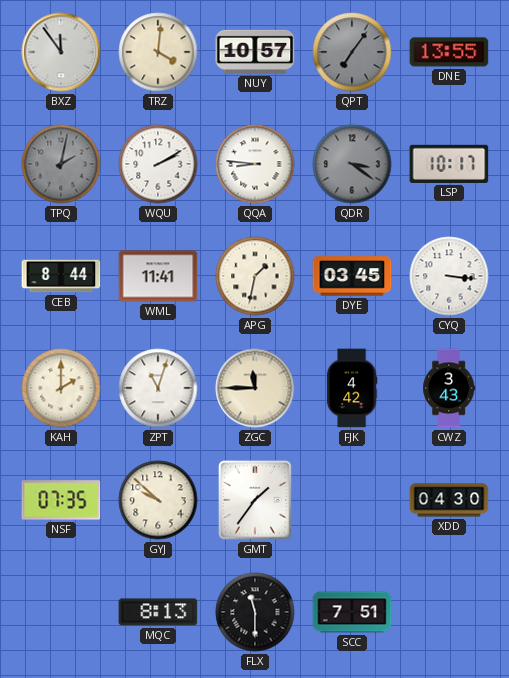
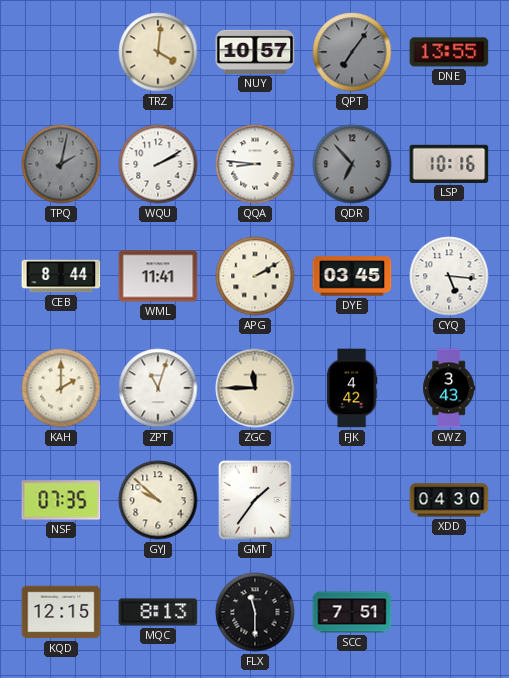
BXZ: 11:54 -> none (61, 52)
QDR: 3:21 -> 6:53 (352, 164)
LSP: 10:17 -> 10:16 (449, 164)
APG: 1:32 -> 2:10 (255, 276)
CYQ: 3:16 -> 5:16 (449, 276)
KQD: none -> 12:15 (61, 612)
